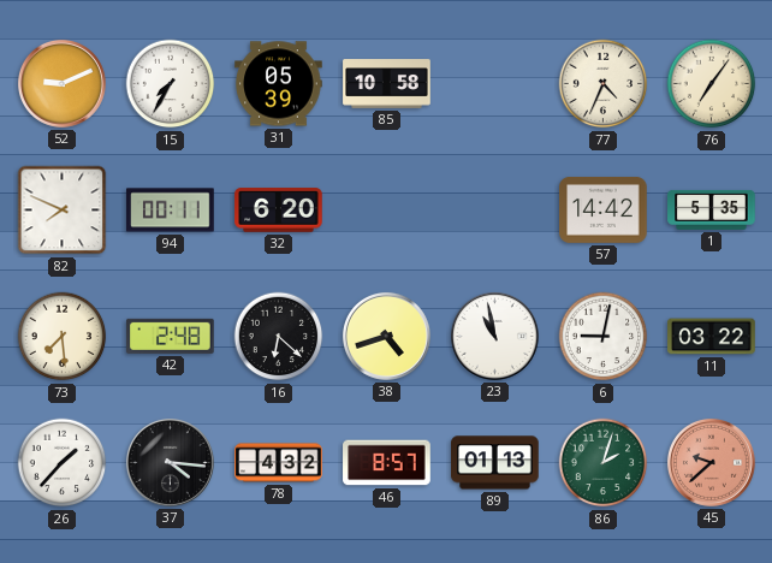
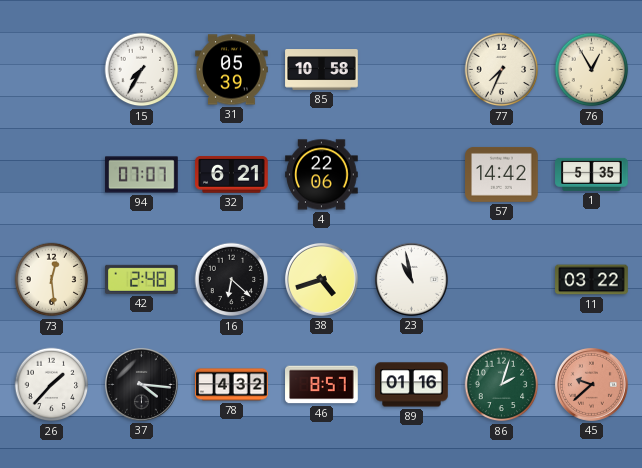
52: 9:11 -> none (61, 83)
77: 4:34 -> 7:34 (502, 70)
76: 7:06 -> 12:55 (592, 70)
82: 7:49 -> none (63, 211)
94: 00:11 -> 07:07 (142, 175)
32: 6:20 -> 6:21 (232, 175)
4: none -> 22:06 (322, 175)
73: 7:29 -> 12:29 (52, 280)
6: 9:02 -> none (604, 337)
89: 01:13 -> 01:16 (412, 385)
